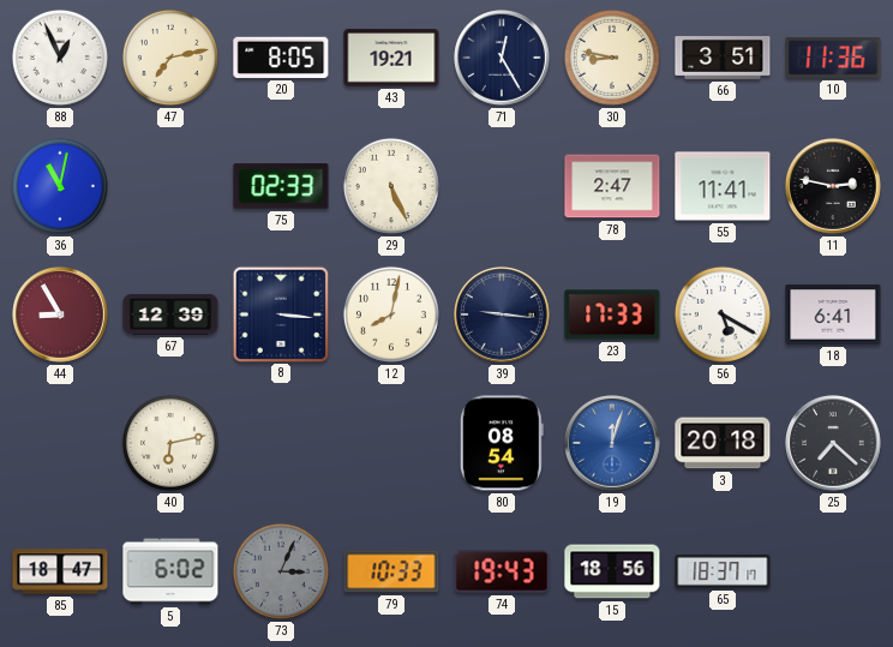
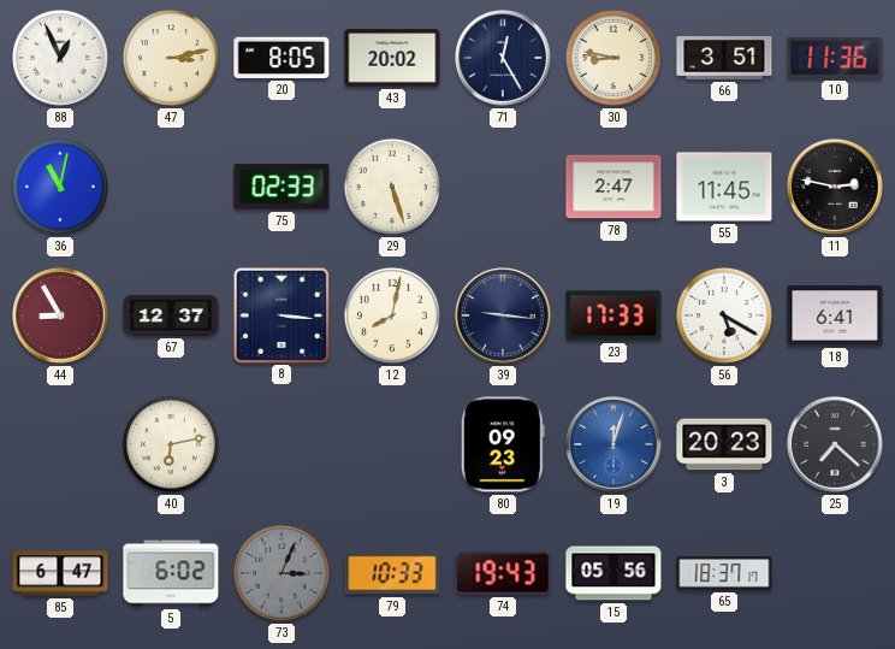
47: 7:13 -> 3:13 (171, 58)
43: 19:21 -> 20:02 (392, 58)
29: 5:26 -> 5:27 (392, 187)
55: 11:41 -> 11:45 (724, 187)
67: 12:39 -> 12:37 (171, 315)
80: 08:54 -> 09:23 (503, 444)
3: 20:18 -> 20:23 (724, 444)
85: 18:47 -> 6:47 (60, 573)
15: 18:56 -> 05:56 (614, 573)
